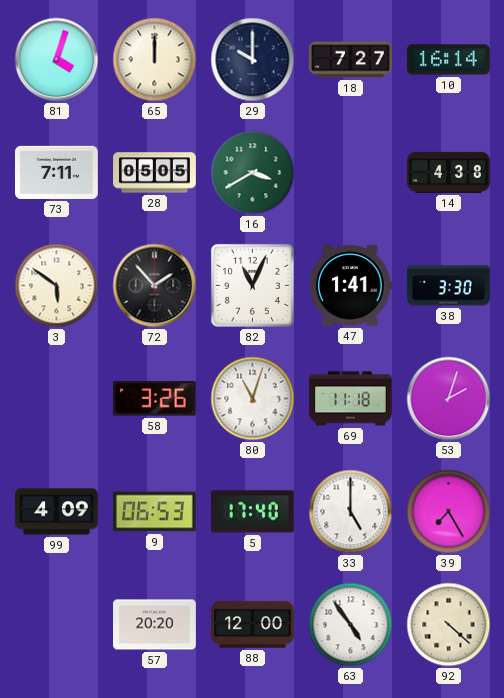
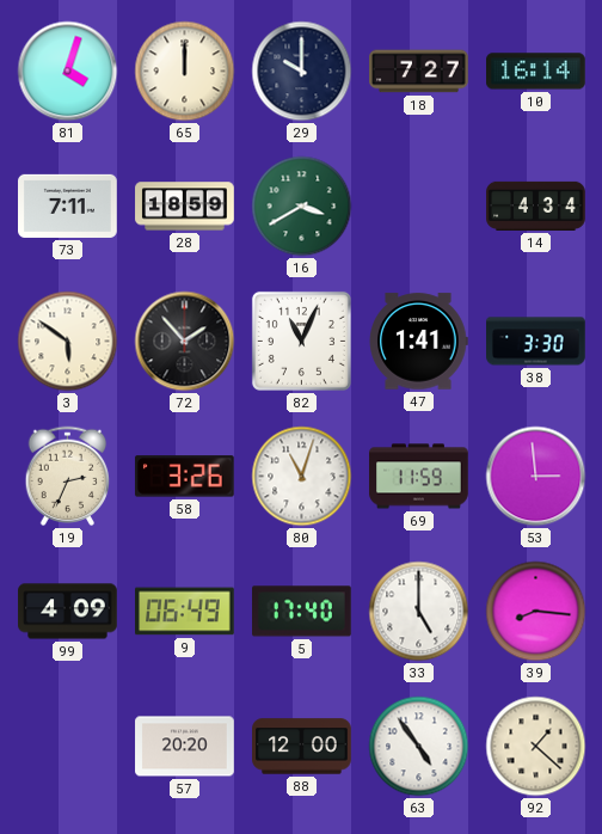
28: 05:05 -> 18:59 (185, 207)
14: 4:38 -> 4:34 (536, 206)
19: none -> 2:34 (68, 477)
69: 11:18 -> 11:59 (419, 477)
53: 2:03 -> 2:59 (536, 477)
9: 06:53 -> 06:49 (185, 612)
39: 7:25 -> 8:16 (536, 612)
92: 4:22 -> 1:22 (536, 747)
